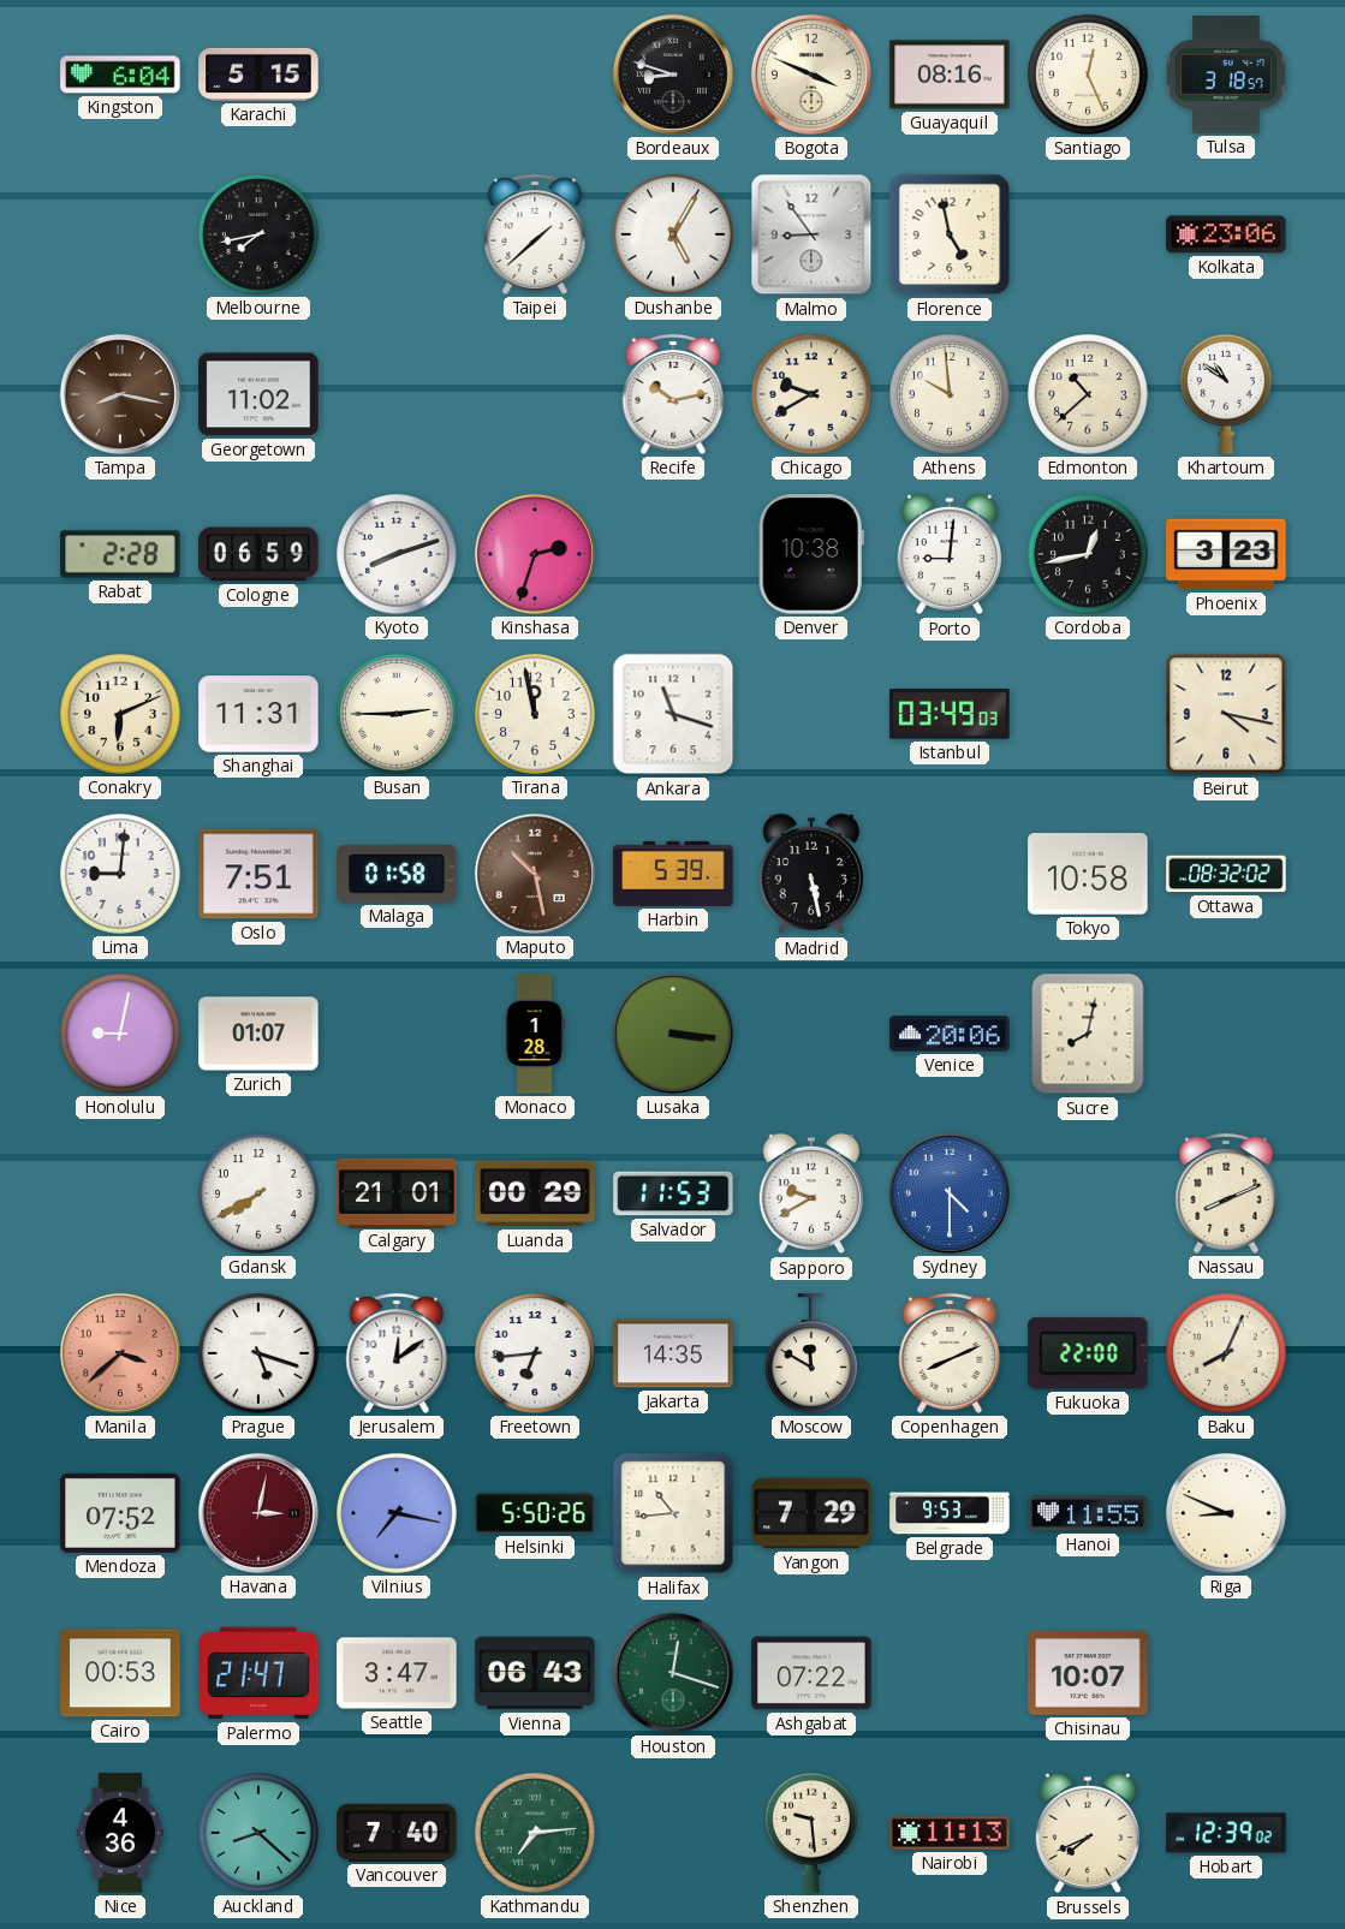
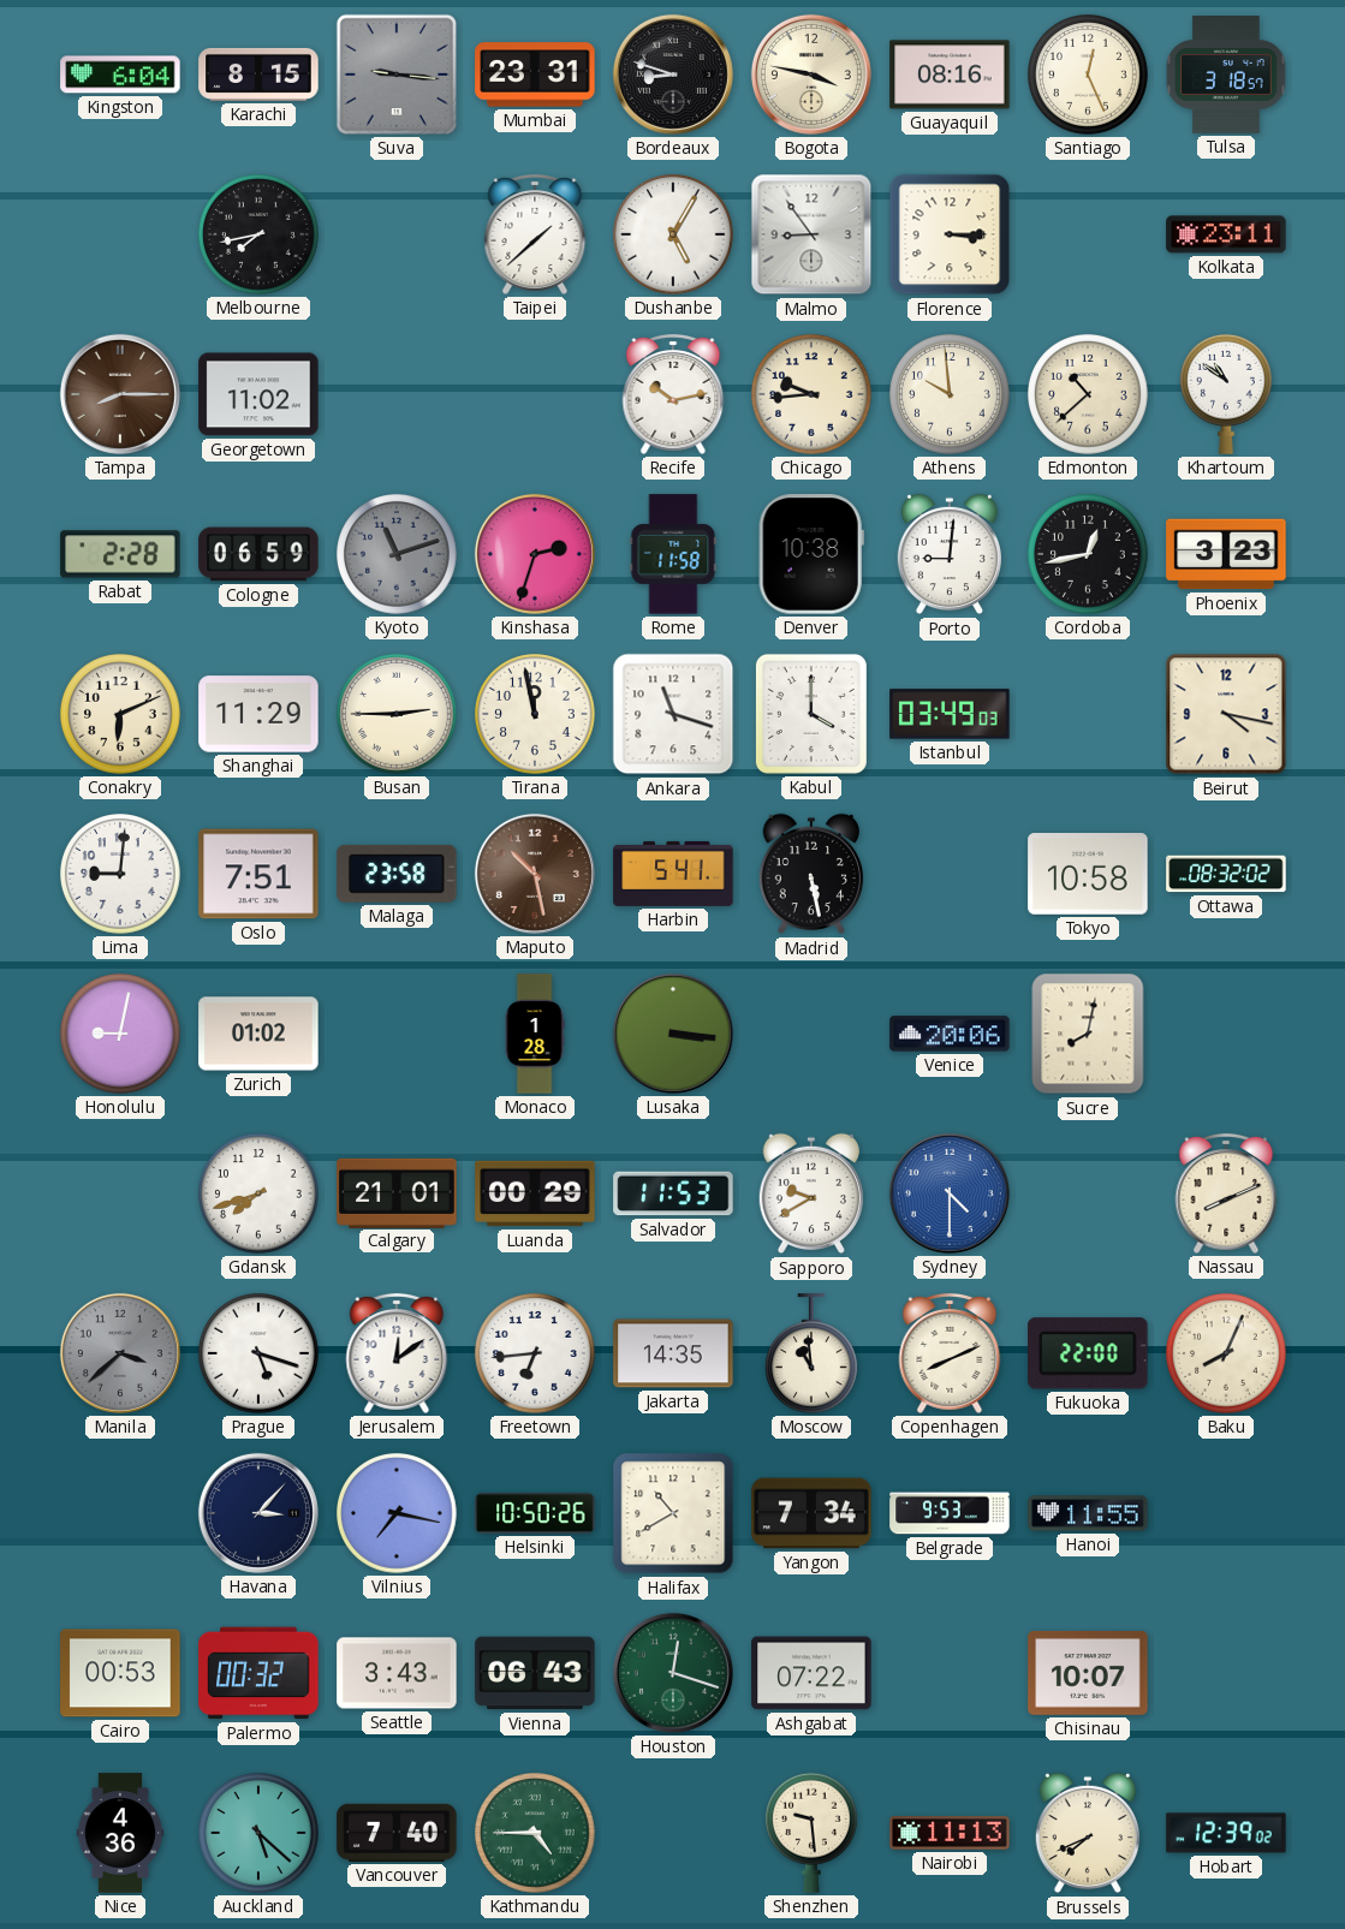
Karachi: 5:15 -> 8:15 (258, 75)
Suva: none -> 9:16 (397, 75)
Mumbai: none -> 23:31 (535, 75)
Bogota: 3:49 -> 3:47 (811, 75)
Florence: 4:58 -> 3:15 (950, 234)
Kolkata: 23:06 -> 23:11 (1226, 234)
Tampa: 8:17 -> 8:15 (120, 394)
Chicago: 9:40 -> 9:44 (811, 394)
Kyoto: 8:12 -> 11:12 (397, 554)
Kyoto dial: white -> grey (397, 554)
Rome: none -> 11:58 (673, 554)
Shanghai: 11:31 -> 11:29 (258, 714)
Kabul: none -> 4:00 (811, 714)
Malaga: 01:58 -> 23:58 (397, 874)
Harbin: 5:39 -> 5:41 (673, 874)
Zurich: 01:07 -> 01:02 (258, 1034)
Gdansk: 7:40 -> 7:42 (258, 1193)
Manila dial: salmon -> grey (120, 1353)
Moscow: 11:50 -> 10:59 (813, 1353)
Mendoza: 07:52 -> none (120, 1513)
Havana: 3:02 -> 3:07 (258, 1513)
Havana dial: burgundy -> navy (258, 1513)
Helsinki: 5:50 -> 10:50 (535, 1513)
Halifax: 10:44 -> 10:40 (673, 1513)
Yangon: 7:29 -> 7:34 (811, 1513)
Riga: 8:49 -> none (1226, 1513)
Palermo: 21:47 -> 00:32 (258, 1673)
Seattle: 3:47 -> 3:43 (397, 1673)
Auckland: 8:22 -> 5:22 (258, 1833)
Kathmandu: 7:14 -> 4:45 (535, 1833)
